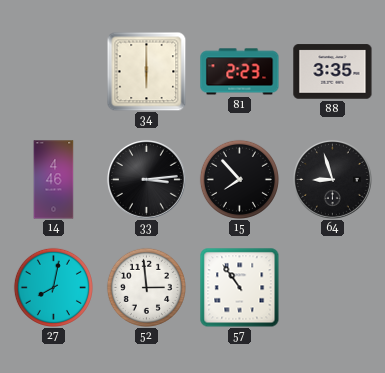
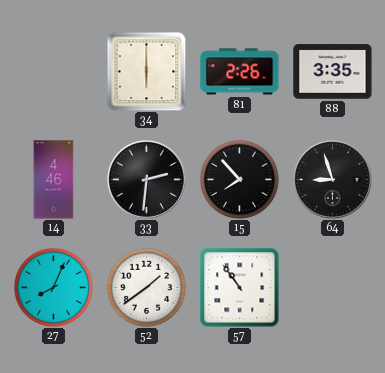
81: 2:23 -> 2:26 (240, 72)
33: 3:14 -> 2:31 (147, 180)
27: 8:02 -> 8:04 (53, 287)
52: 2:59 -> 1:39 (146, 287)
